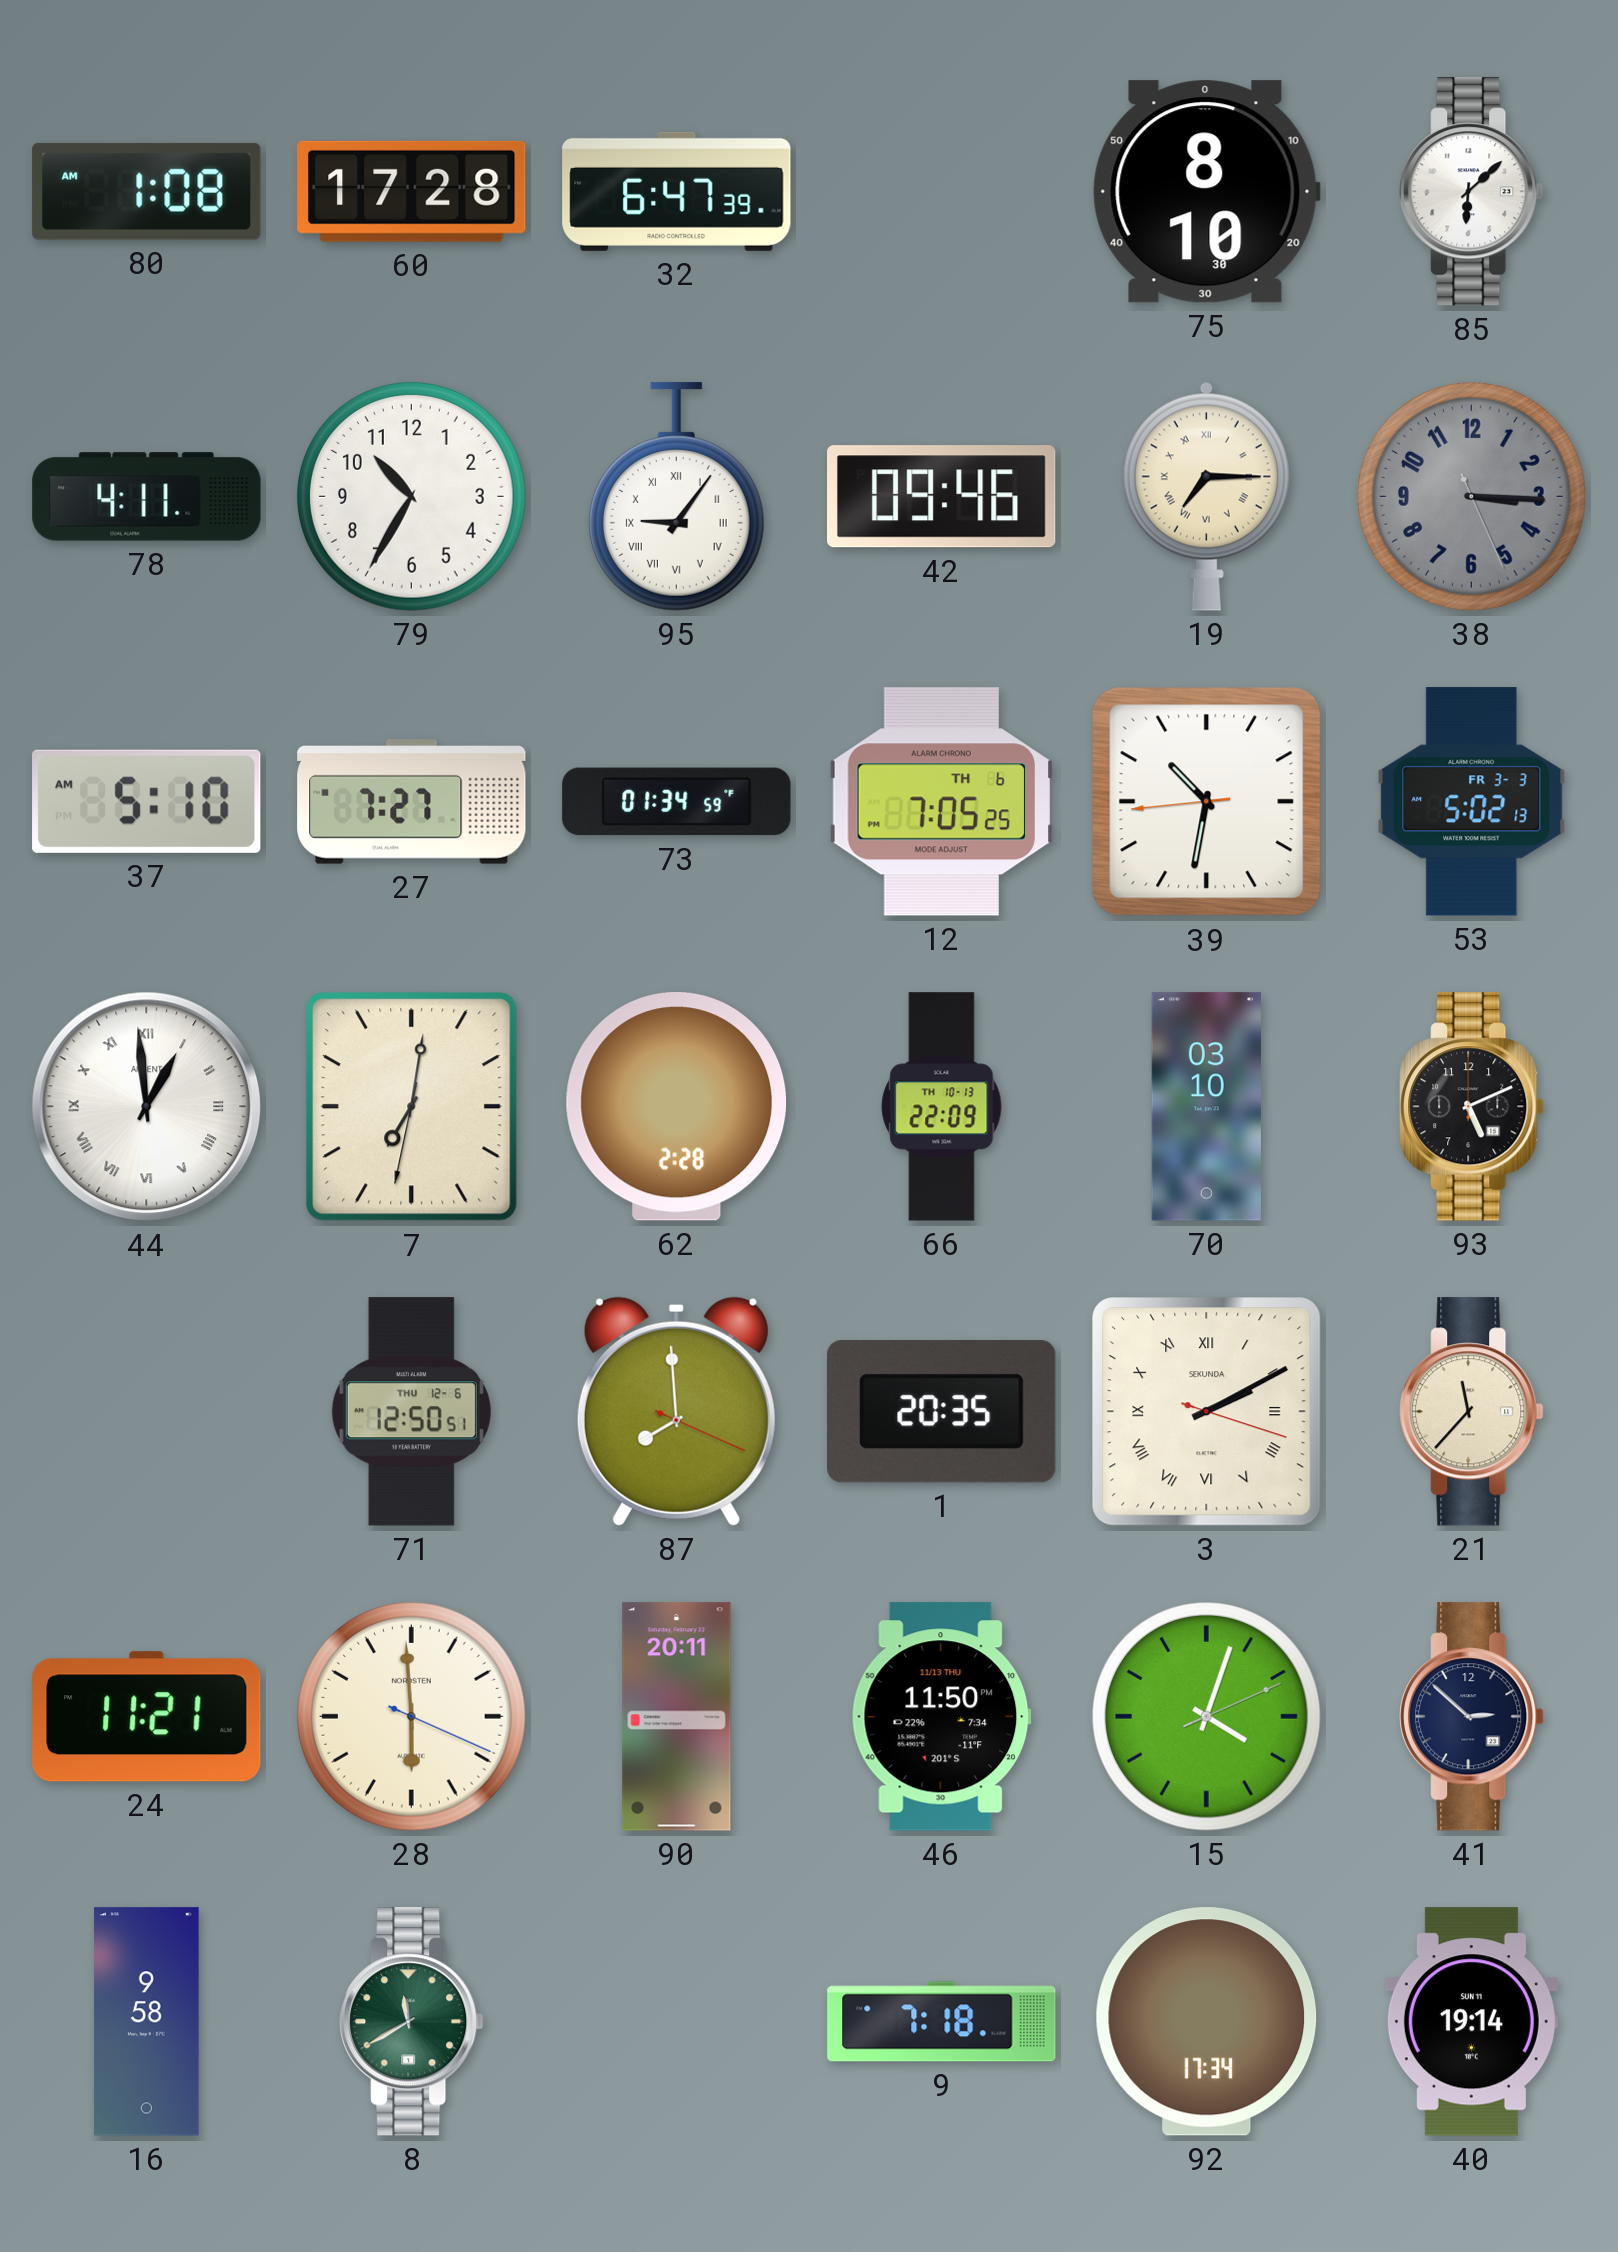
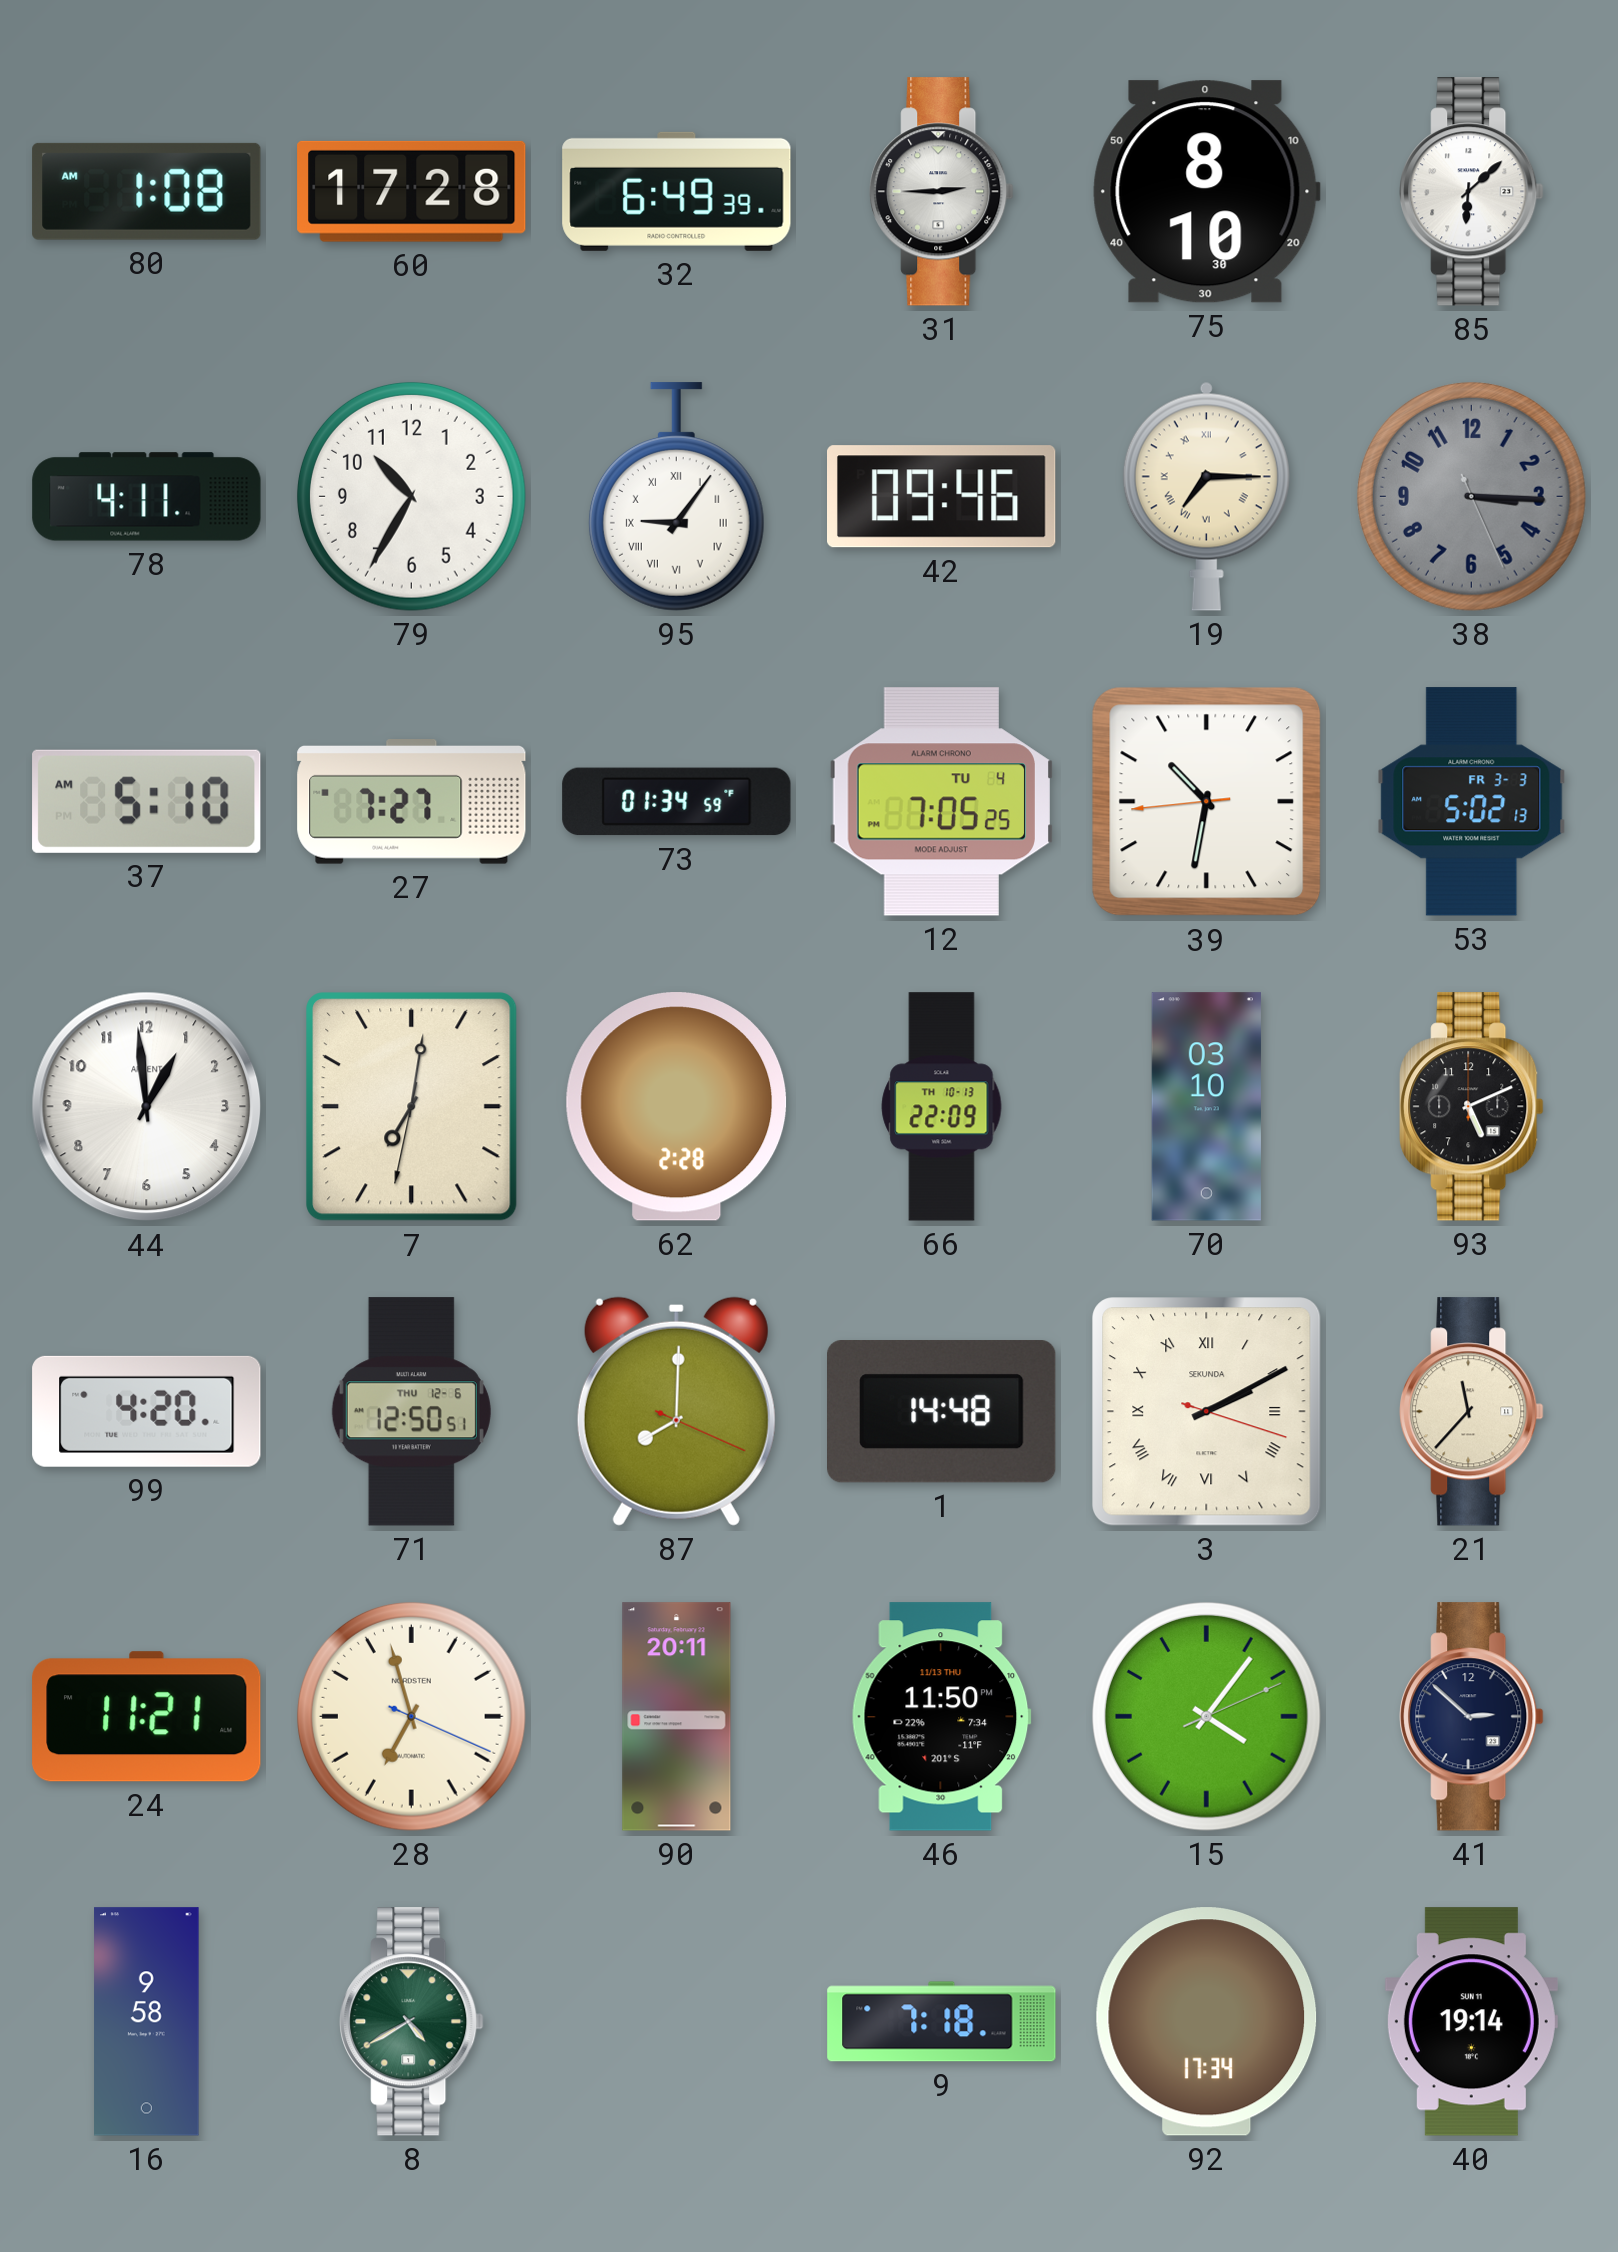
32: 6:47 -> 6:49 (677, 191)
31: none -> 2:45 (942, 192)
12 date: TH 6 -> TU 4 (942, 802)
44 numerals: Roman -> Arabic (147, 1107)
99: none -> 4:20 (147, 1411)
87: 7:59 -> 8:00 (676, 1411)
1: 20:35 -> 14:48 (942, 1412)
28: 5:59 -> 6:57 (412, 1717)
15: 4:03 -> 4:06 (1207, 1717)
8: 11:40 -> 4:40 (412, 2022)
